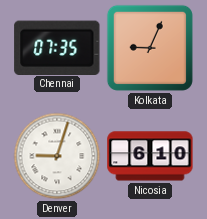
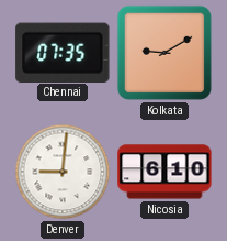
Kolkata: 9:04 -> 9:10 (164, 53)
Denver: 9:03 -> 9:01 (63, 172)
